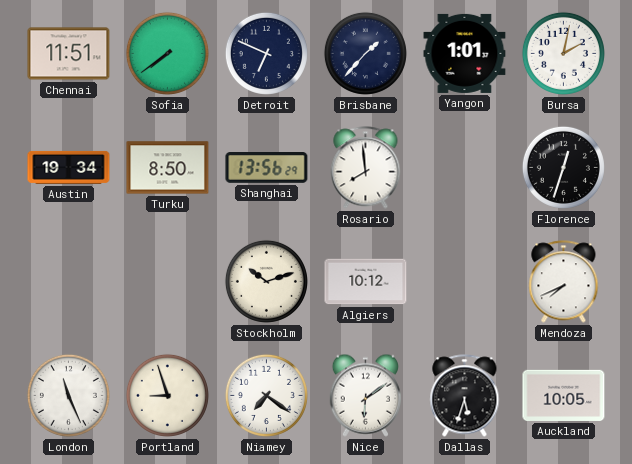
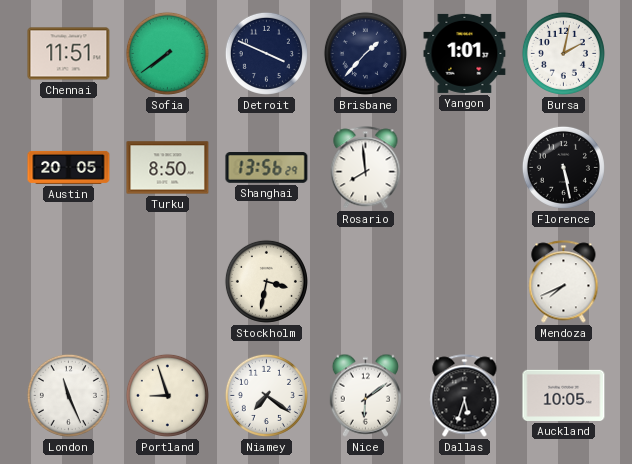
Detroit: 6:49 -> 3:49 (266, 53)
Austin: 19:34 -> 20:05 (69, 167)
Florence: 12:33 -> 5:28 (563, 167)
Stockholm: 10:12 -> 3:32 (266, 281)
Algiers: 10:12 -> none (366, 282)
